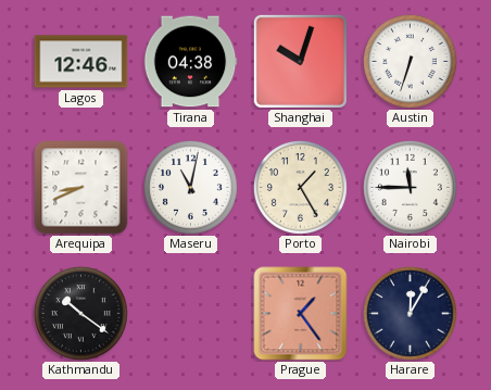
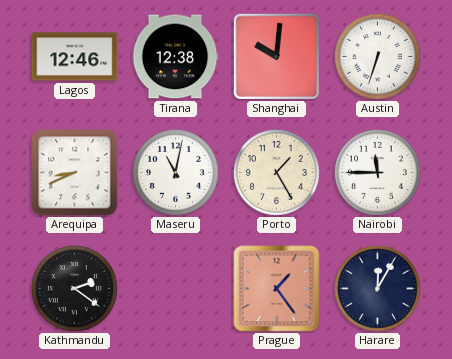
Tirana: 04:38 -> 12:38 (175, 57)
Shanghai: 10:03 -> 10:01 (276, 56)
Kathmandu: 10:21 -> 2:21 (74, 288)
